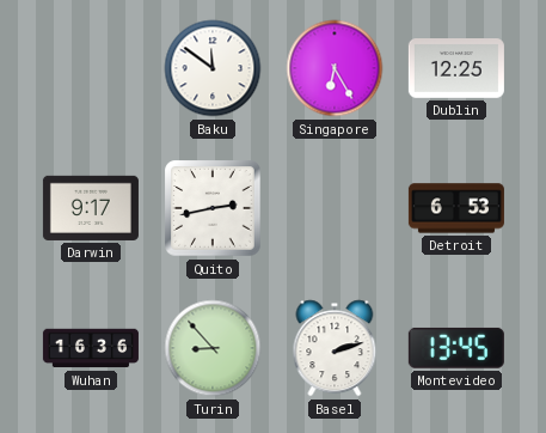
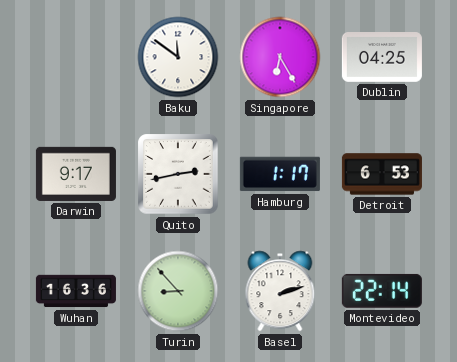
Dublin: 12:25 -> 04:25 (382, 58)
Hamburg: none -> 1:17 (280, 174)
Montevideo: 13:45 -> 22:14 (382, 291)
